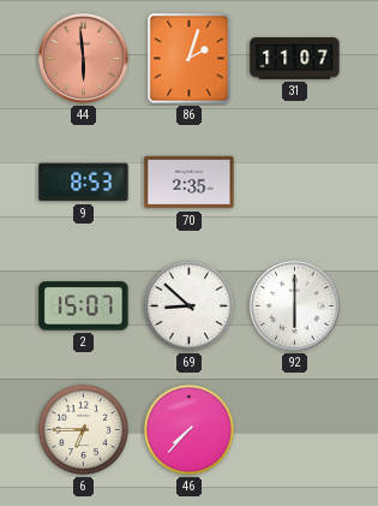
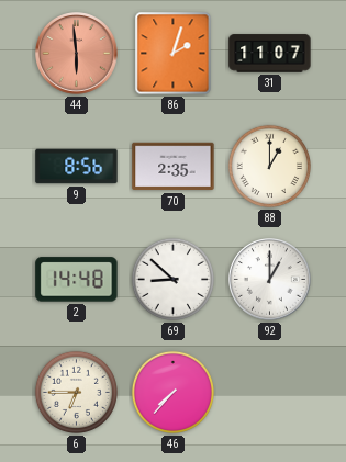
9: 8:53 -> 8:56 (77, 167)
88: none -> 1:00 (269, 166)
2: 15:07 -> 14:48 (77, 280)
92: 6:00 -> 1:00 (270, 280)
